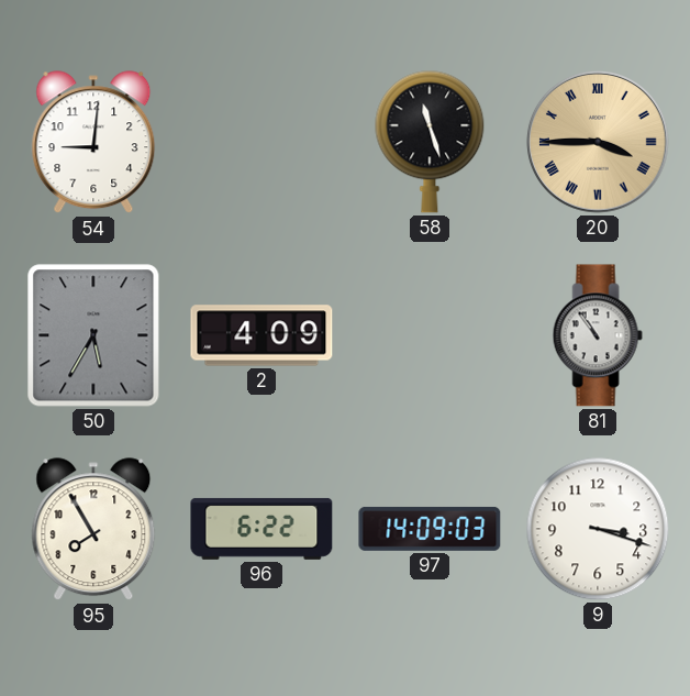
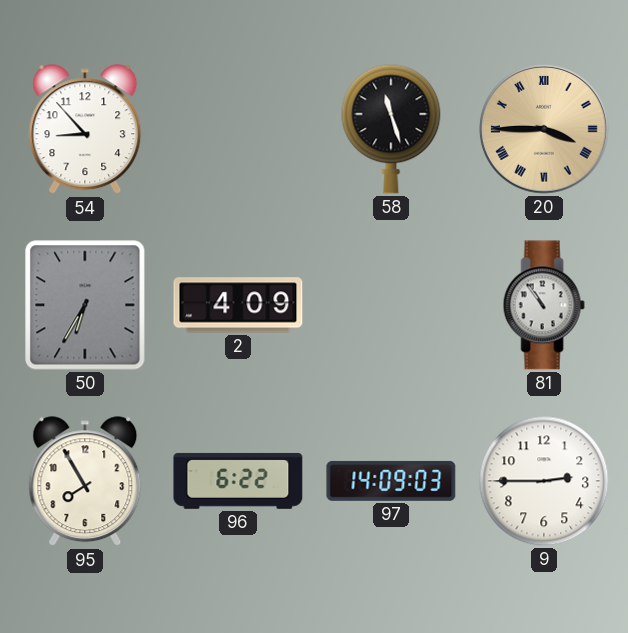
54: 9:01 -> 8:53 (85, 130)
50: 5:35 -> 6:35 (85, 305)
9: 3:18 -> 2:45 (544, 481)
